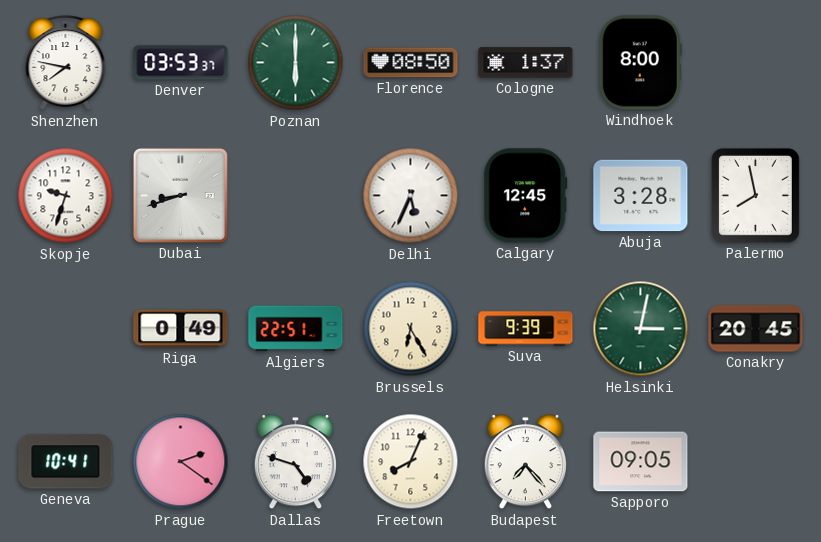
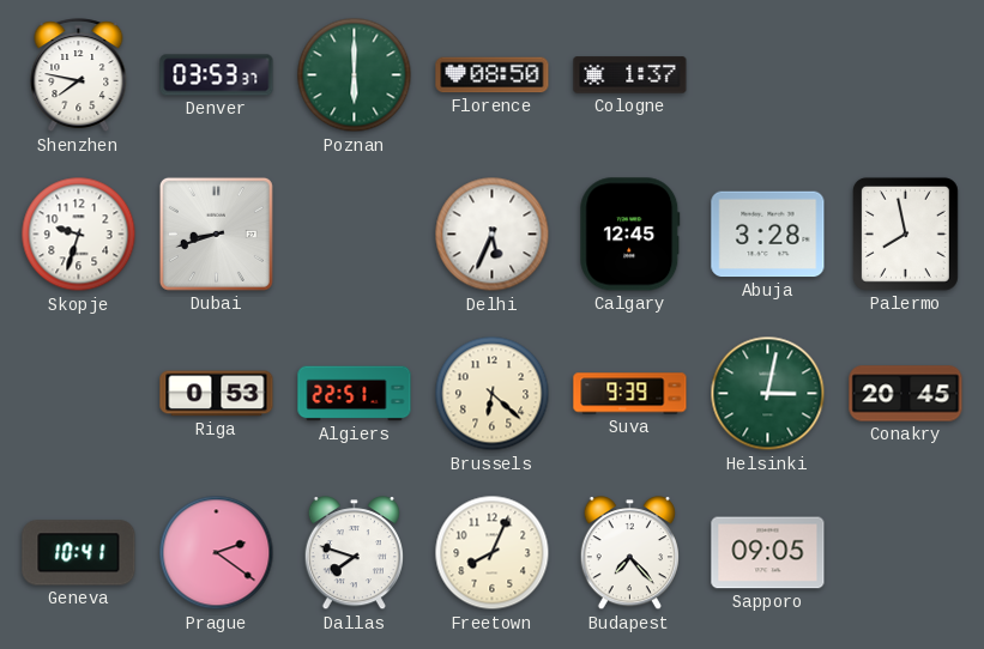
Windhoek: 8:00 -> none (640, 63)
Riga: 0:49 -> 0:53 (217, 394)
Brussels: 6:25 -> 6:22 (493, 394)
Dallas: 4:48 -> 7:48 (354, 553)
